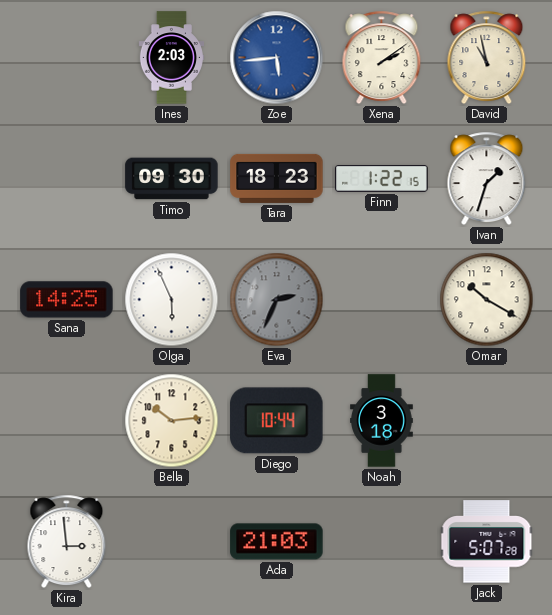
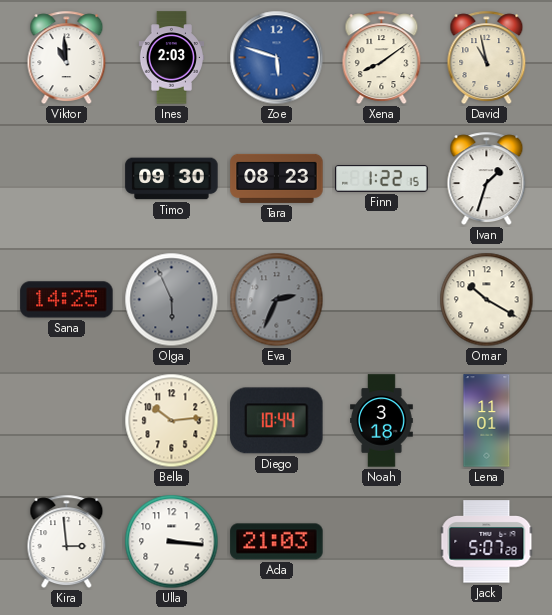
Viktor: none -> 10:59 (67, 58)
Zoe: 5:44 -> 5:48 (277, 58)
Xena: 2:09 -> 8:09 (382, 58)
Tara: 18:23 -> 08:23 (277, 178)
Olga dial: white -> grey (172, 300)
Lena: none -> 11:01 (487, 421)
Ulla: none -> 3:16 (172, 542)
